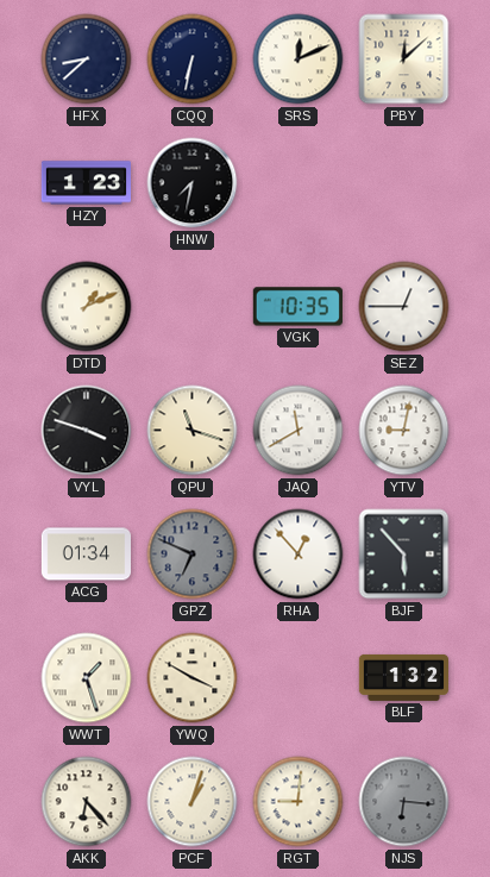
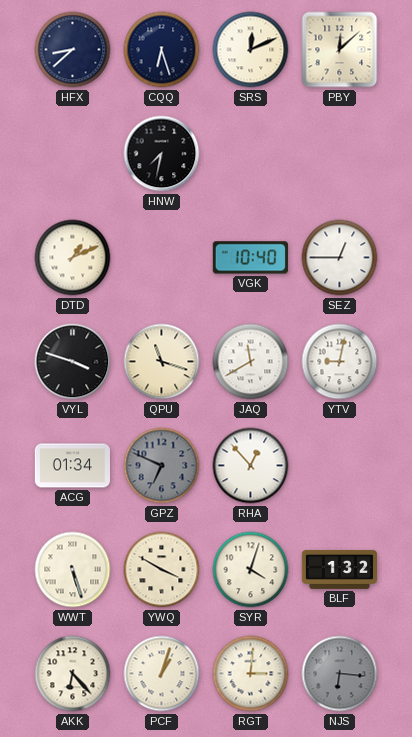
CQQ: 6:32 -> 6:27 (162, 50)
HZY: 1:23 -> none (86, 183)
VGK: 10:35 -> 10:40 (250, 258)
BJF: 5:53 -> none (404, 555)
WWT: 1:27 -> 5:27 (73, 570)
SYR: none -> 4:03 (251, 570)
RGT: 9:01 -> 3:01 (251, 674)
